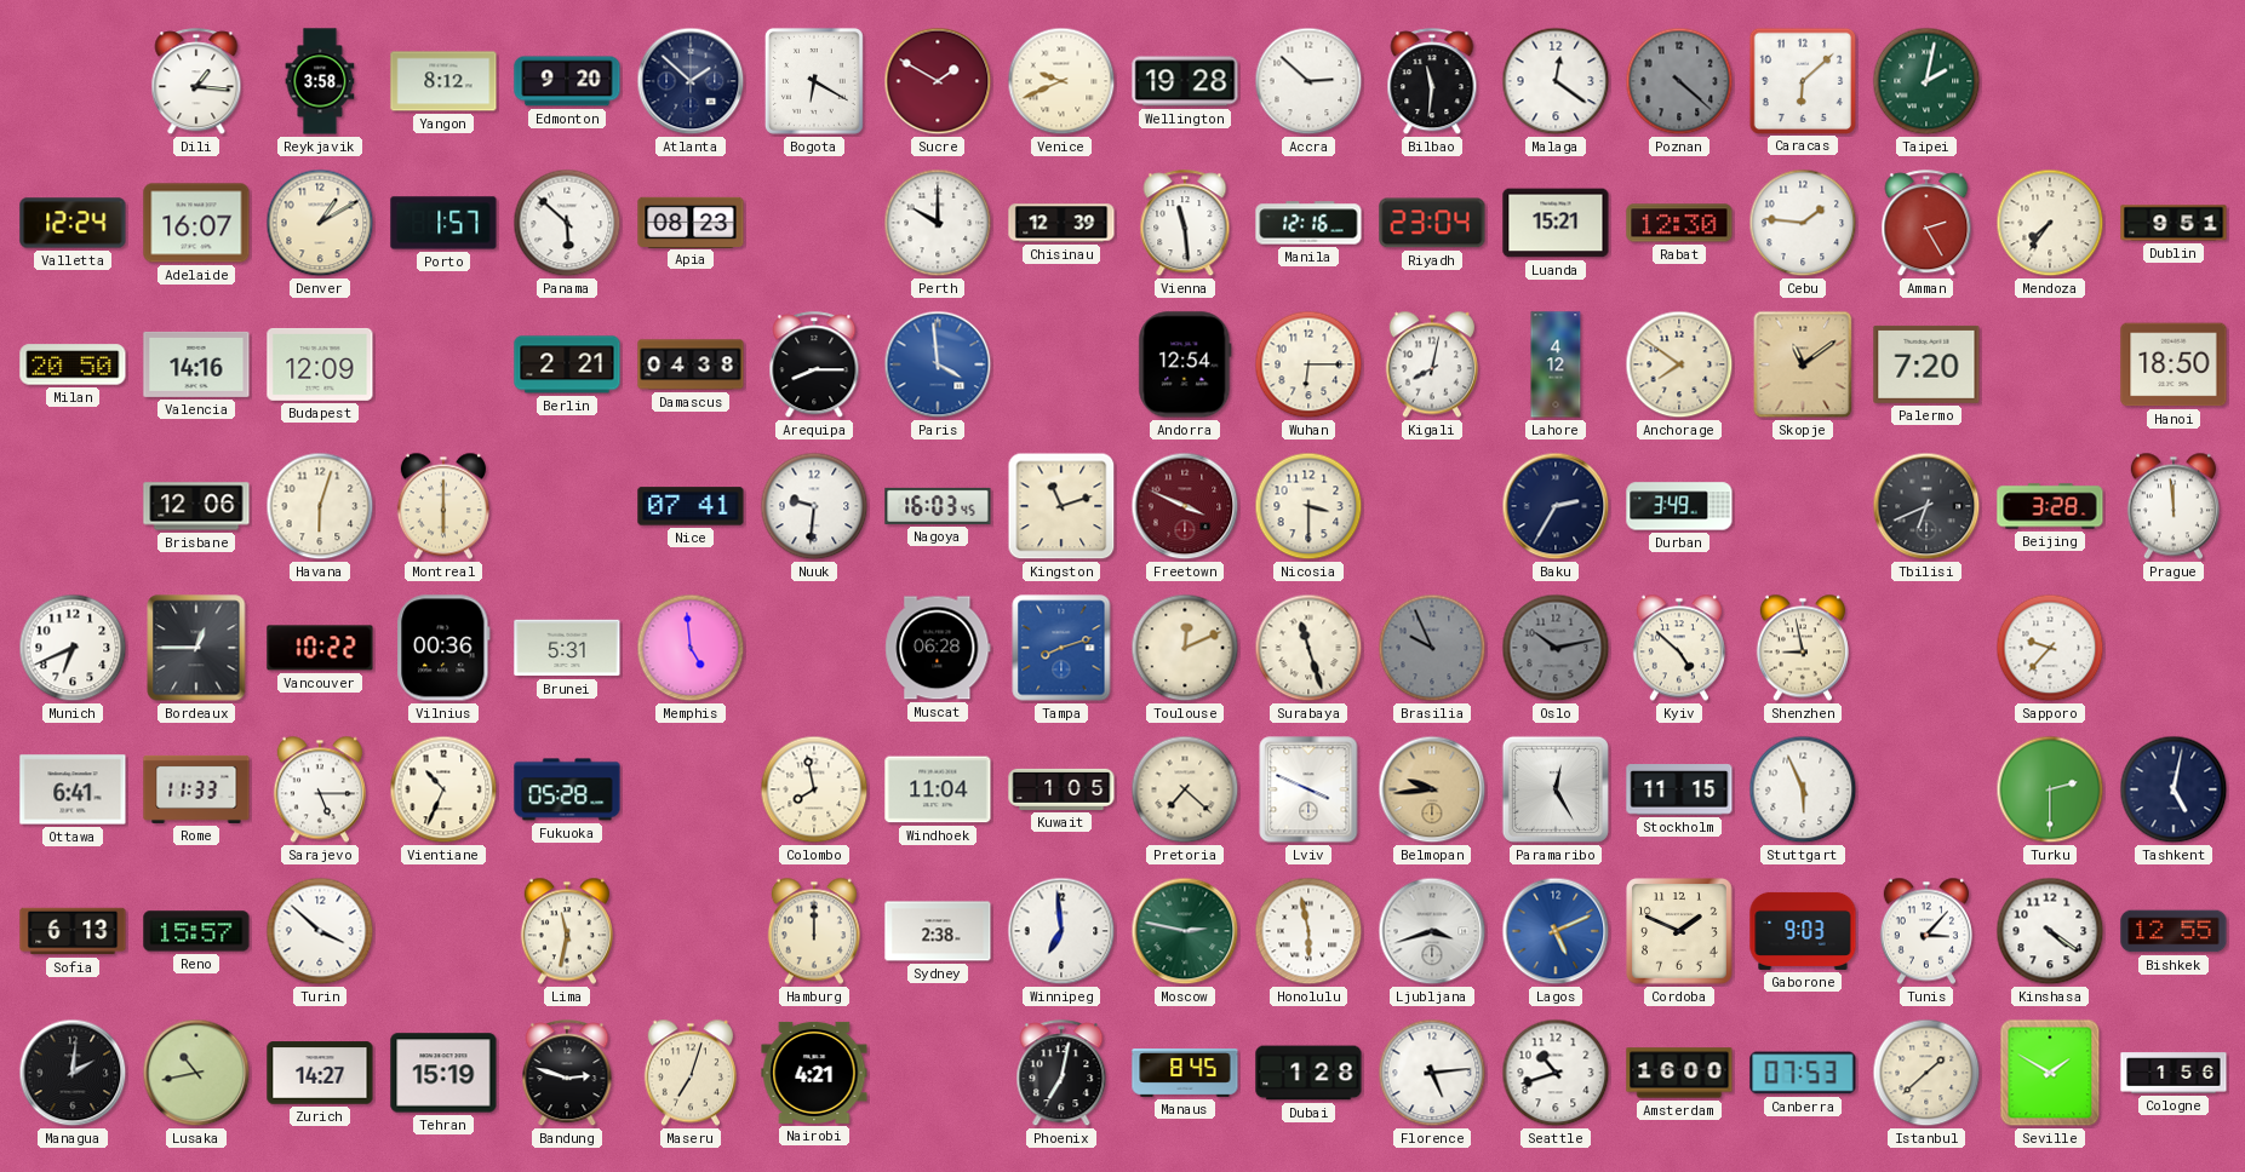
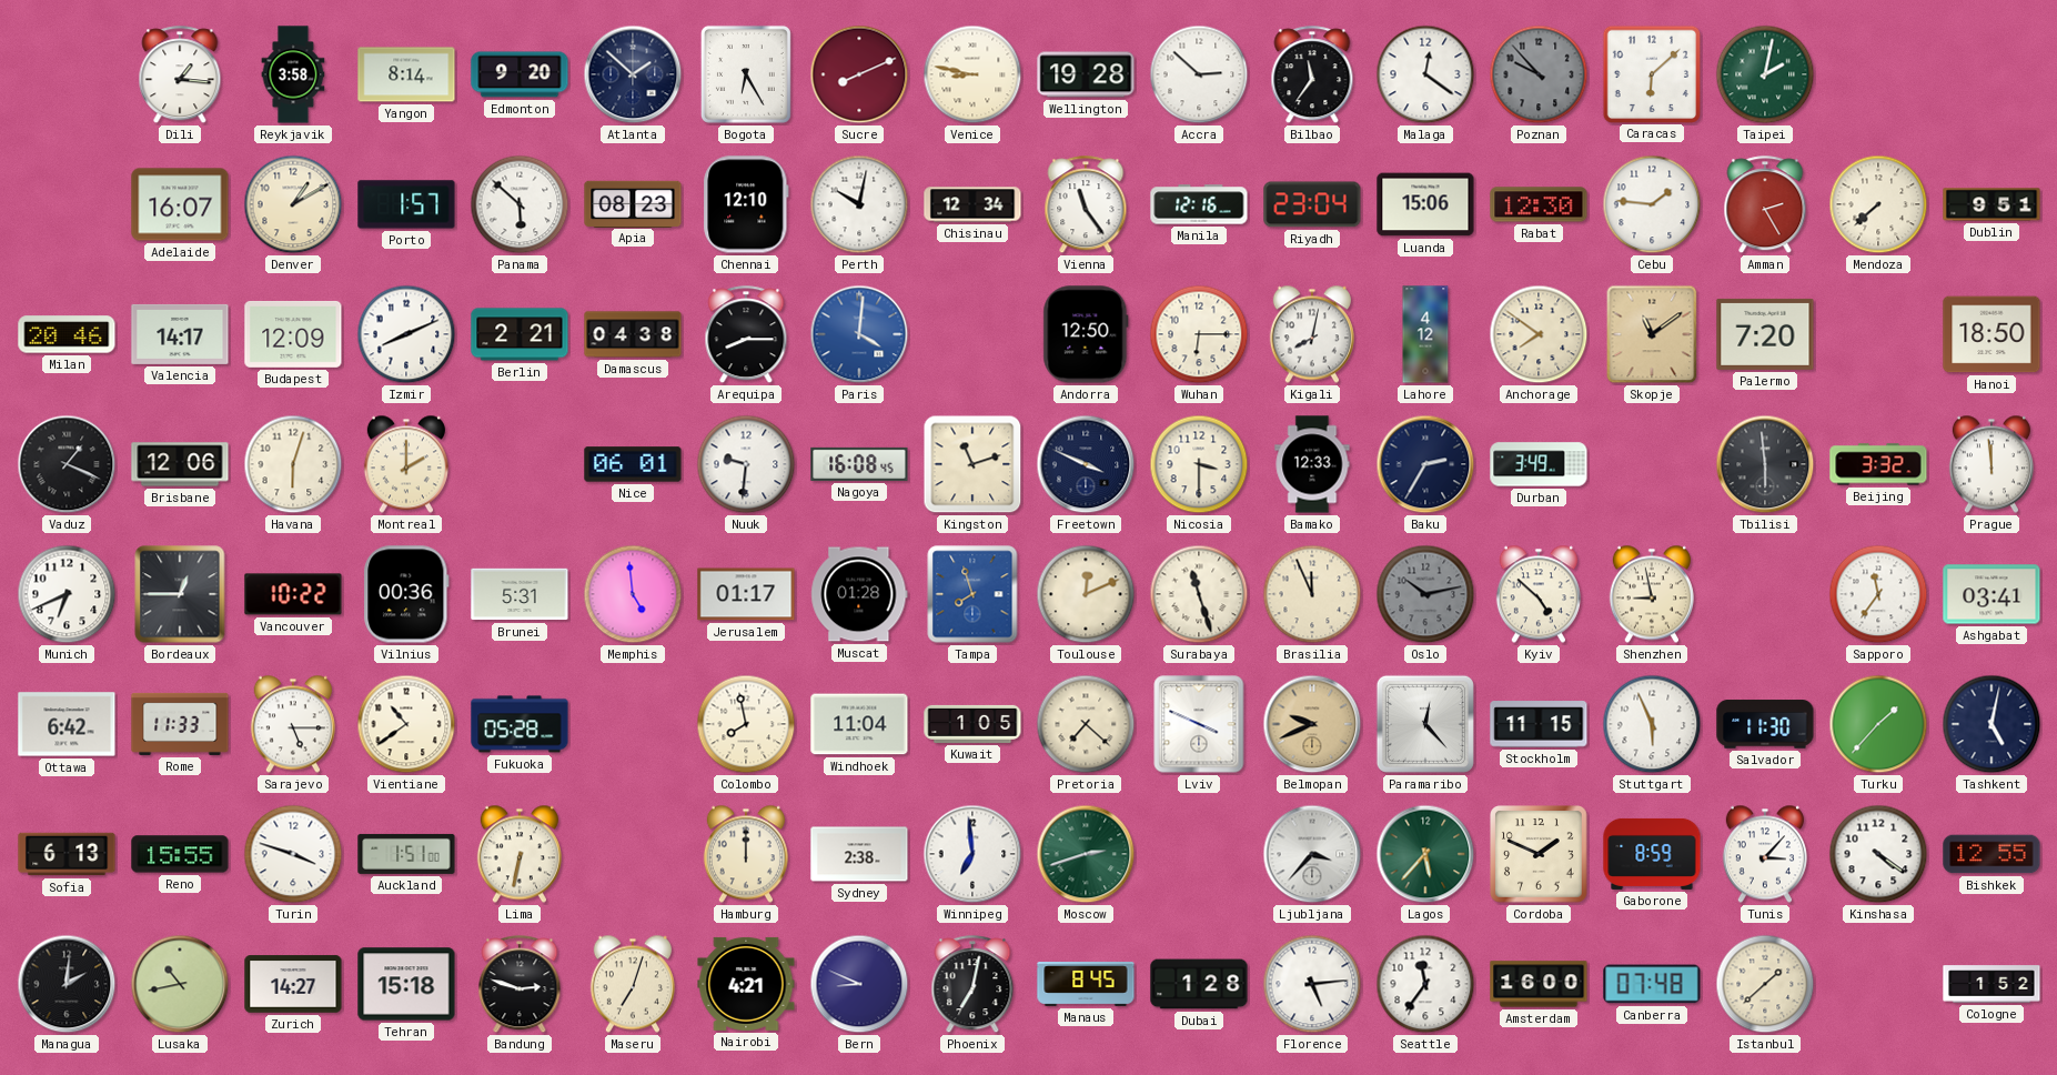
Yangon: 8:12 -> 8:14 (406, 74)
Bogota: 6:20 -> 6:25 (746, 74)
Sucre: 1:50 -> 8:11 (859, 74)
Venice: 9:41 -> 8:47 (972, 74)
Bilbao: 11:31 -> 11:36 (1312, 76)
Poznan: 4:22 -> 9:53 (1539, 74)
Valletta: 12:24 -> none (73, 223)
Chennai: none -> 12:10 (746, 204)
Perth: 10:00 -> 10:02 (859, 204)
Chisinau: 12:39 -> 12:34 (972, 204)
Vienna: 11:29 -> 11:24 (1086, 205)
Luanda: 15:21 -> 15:06 (1425, 204)
Mendoza: 7:36 -> 7:38 (1878, 204)
Milan: 20:50 -> 20:46 (67, 334)
Valencia: 14:16 -> 14:17 (180, 334)
Izmir: none -> 8:11 (406, 334)
Paris: 3:59 -> 4:01 (859, 334)
Andorra: 12:54 -> 12:50 (1086, 334)
Vaduz: none -> 1:19 (67, 464)
Montreal: 6:00 -> 2:00 (406, 464)
Nice: 07:41 -> 06:01 (633, 464)
Nagoya: 16:03 -> 16:08 (859, 464)
Freetown dial: burgundy -> navy (1086, 464)
Bamako: none -> 12:33 (1312, 464)
Tbilisi: 6:41 -> 5:59 (1765, 464)
Beijing: 3:28 -> 3:32 (1878, 464)
Jerusalem: none -> 01:17 (746, 594)
Muscat: 06:28 -> 01:28 (859, 594)
Tampa: 8:12 -> 7:57 (972, 594)
Brasilia: 9:56 -> 11:56 (1312, 594)
Brasilia dial: grey -> cream (1312, 594)
Sapporo: 9:37 -> 11:36 (1878, 594)
Ashgabat: none -> 03:41 (1992, 594)
Ottawa: 6:41 -> 6:42 (67, 724)
Vientiane: 10:34 -> 10:39 (406, 724)
Belmopan: 9:44 -> 9:41 (1312, 724)
Paramaribo: 12:25 -> 12:23 (1425, 724)
Salvador: none -> 11:30 (1765, 724)
Turku: 2:30 -> 1:37 (1878, 724)
Reno: 15:57 -> 15:55 (180, 854)
Turin: 3:52 -> 3:48 (293, 854)
Auckland: none -> 1:51 (406, 854)
Lima: 11:32 -> 6:32 (520, 854)
Moscow: 2:47 -> 2:42 (1086, 854)
Honolulu: 5:58 -> none (1308, 931)
Ljubljana: 3:42 -> 3:37 (1312, 854)
Lagos: 5:11 -> 5:37 (1425, 854)
Lagos dial: blue -> green (1425, 854)
Gaborone: 9:03 -> 8:59 (1652, 854)
Tehran: 15:19 -> 15:18 (406, 984)
Bern: none -> 8:49 (859, 984)
Seattle: 10:42 -> 11:36 (1425, 984)
Canberra: 07:53 -> 07:48 (1652, 984)
Seville: 1:50 -> none (2050, 1073)
Cologne: 1:56 -> 1:52 (1992, 984)
